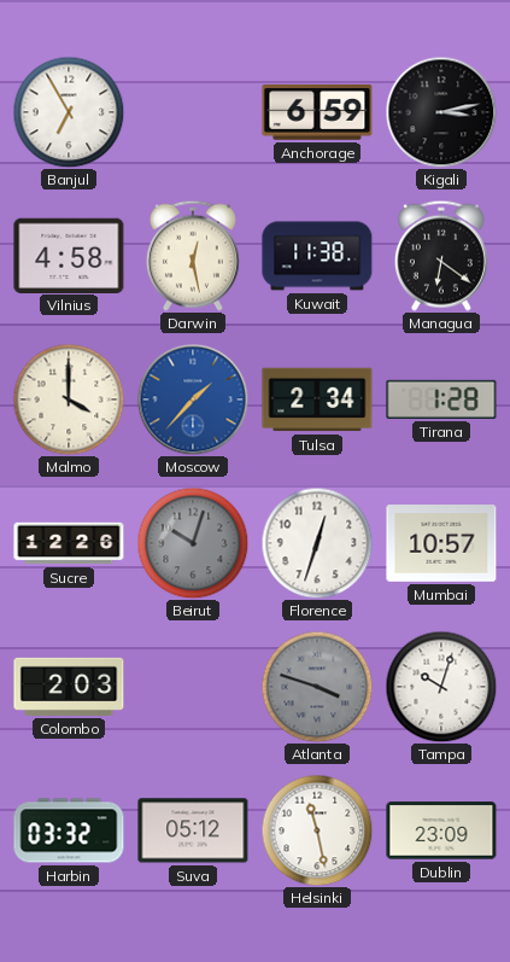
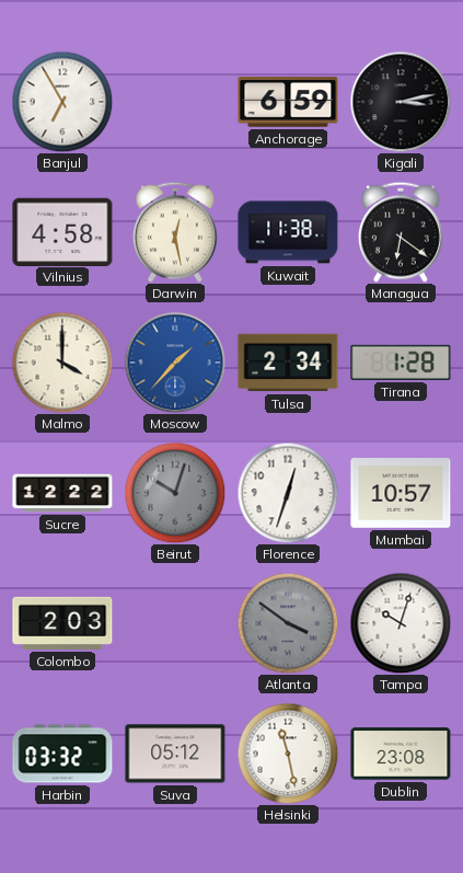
Sucre: 12:26 -> 12:22 (62, 493)
Atlanta: 3:48 -> 3:51 (288, 623)
Dublin: 23:09 -> 23:08 (401, 754)
